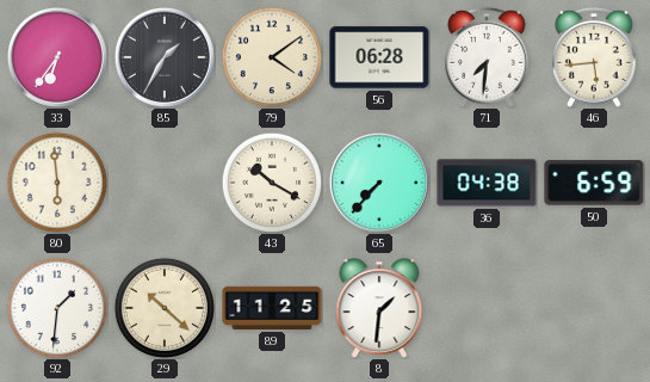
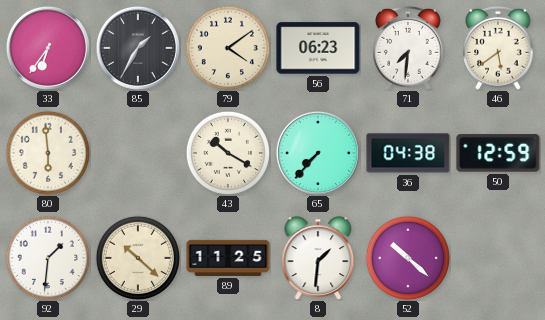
56: 06:28 -> 06:23 (318, 48)
46: 5:44 -> 5:39 (499, 48)
50: 6:59 -> 12:59 (498, 153)
52: none -> 10:22 (408, 258)
